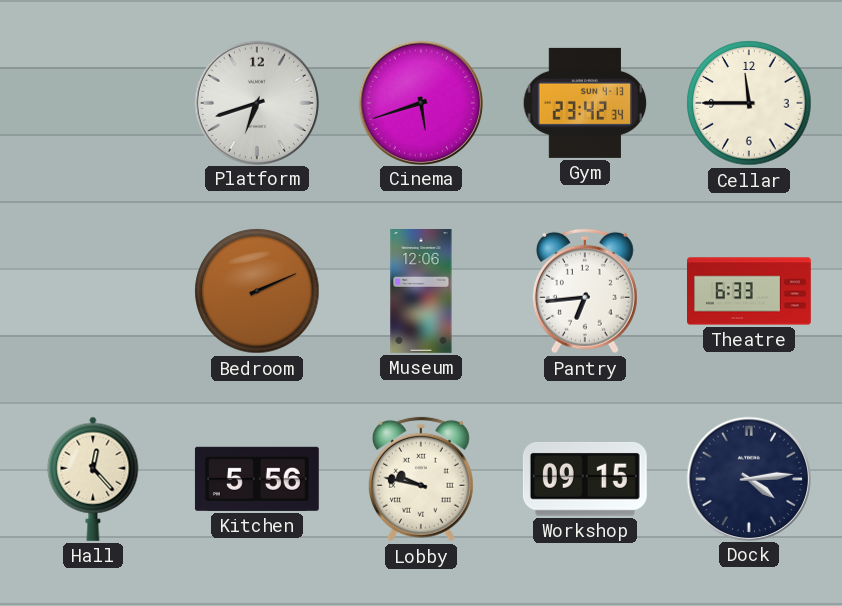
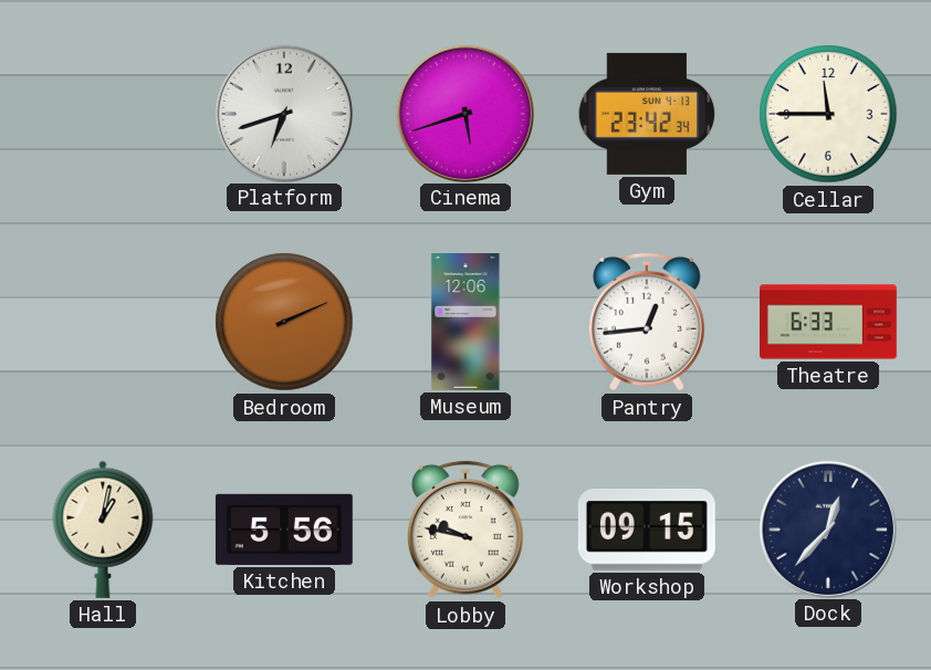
Pantry: 6:44 -> 12:44 (647, 322)
Hall: 12:23 -> 1:02 (103, 530)
Dock: 4:14 -> 12:37 (827, 528)
